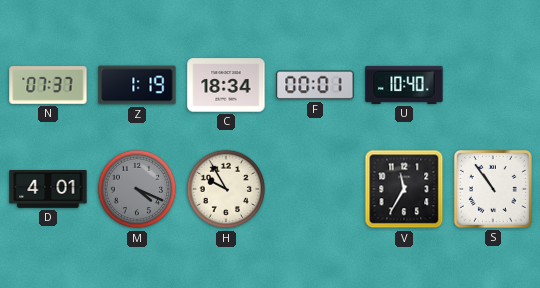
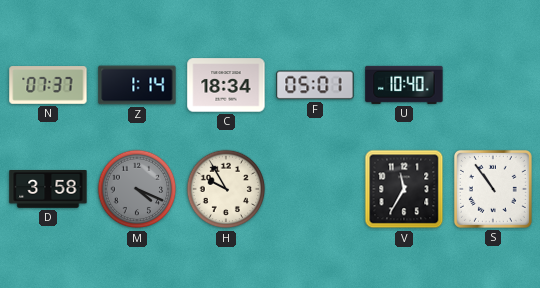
Z: 1:19 -> 1:14 (137, 85)
F: 00:01 -> 05:01 (315, 85)
D: 4:01 -> 3:58 (48, 190)
